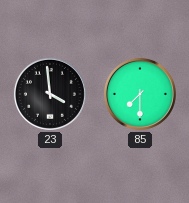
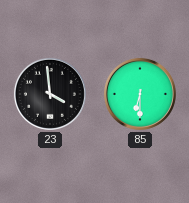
85: 7:30 -> 6:30 (140, 94)
